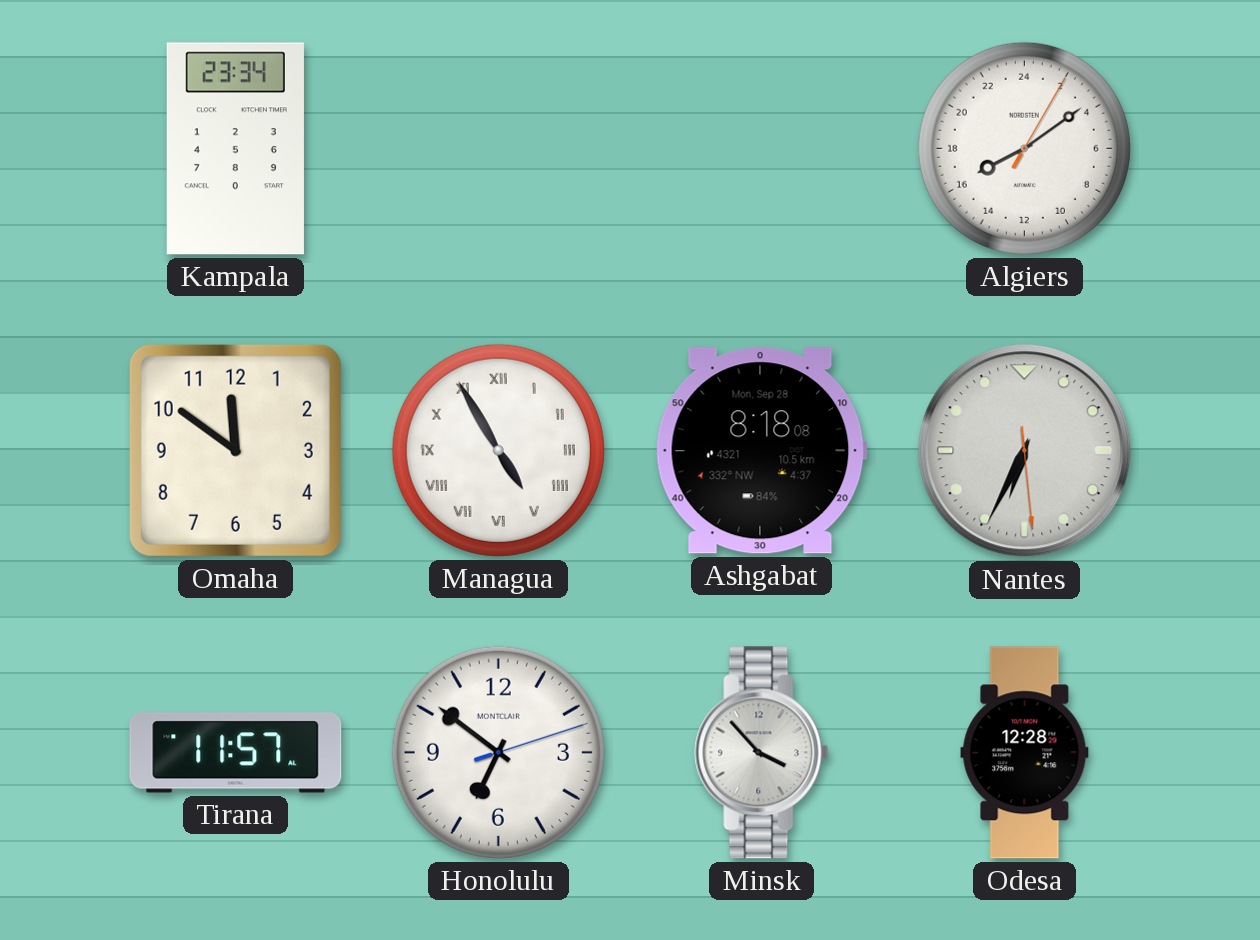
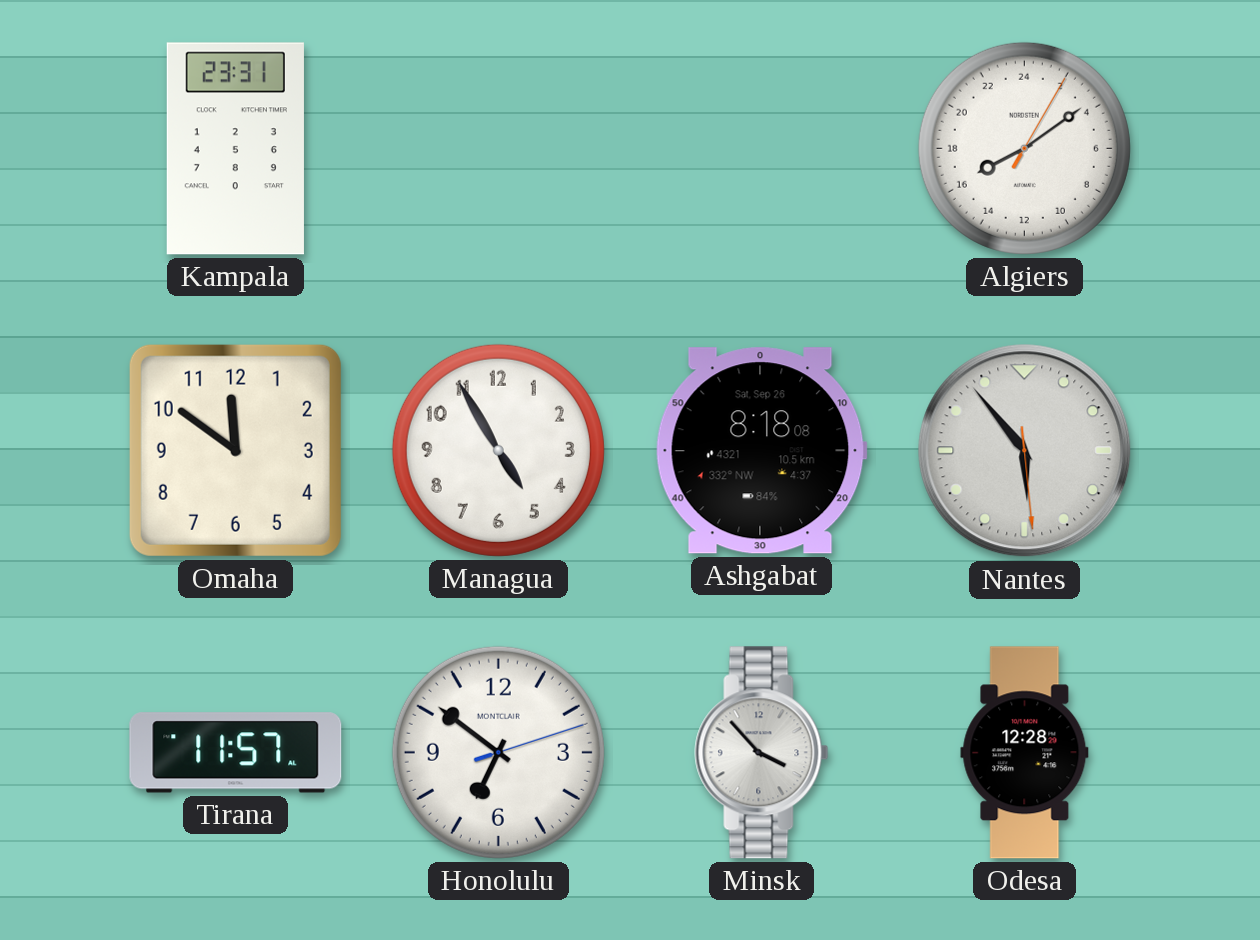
Kampala: 23:34 -> 23:31 (235, 149)
Managua numerals: Roman -> Arabic (498, 450)
Ashgabat date: Mon, Sep 28 -> Sat, Sep 26 (761, 451)
Nantes: 6:34 -> 5:53 (1025, 451)
